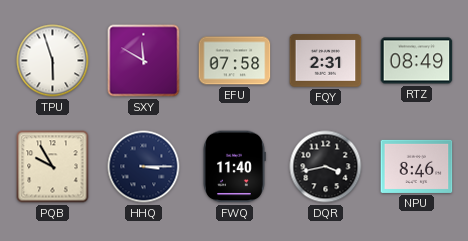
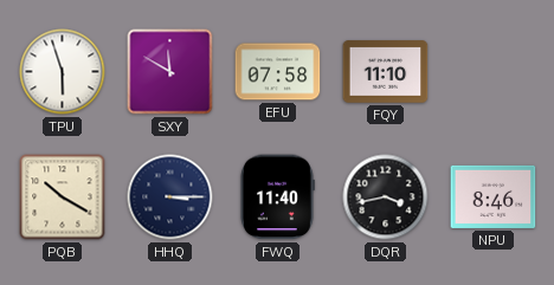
FQY: 2:31 -> 11:10 (386, 72)
RTZ: 08:49 -> none (417, 61)
PQB: 9:55 -> 10:20 (63, 197)
